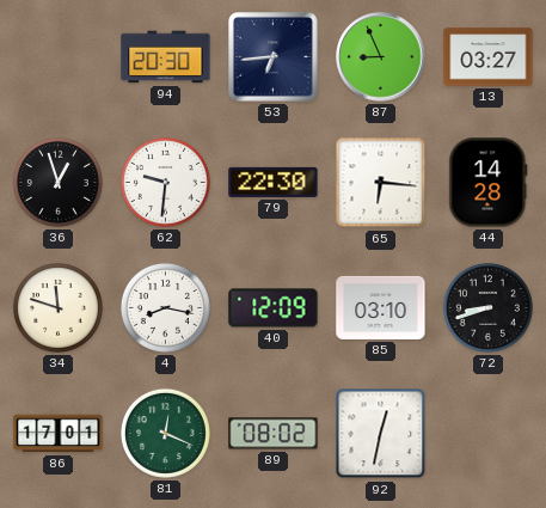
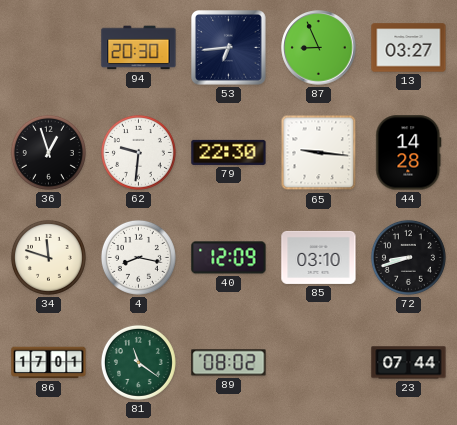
65: 6:16 -> 9:16 (319, 153)
81: 12:19 -> 11:21 (138, 362)
92: 12:32 -> none (381, 434)
23: none -> 07:44 (409, 363)
